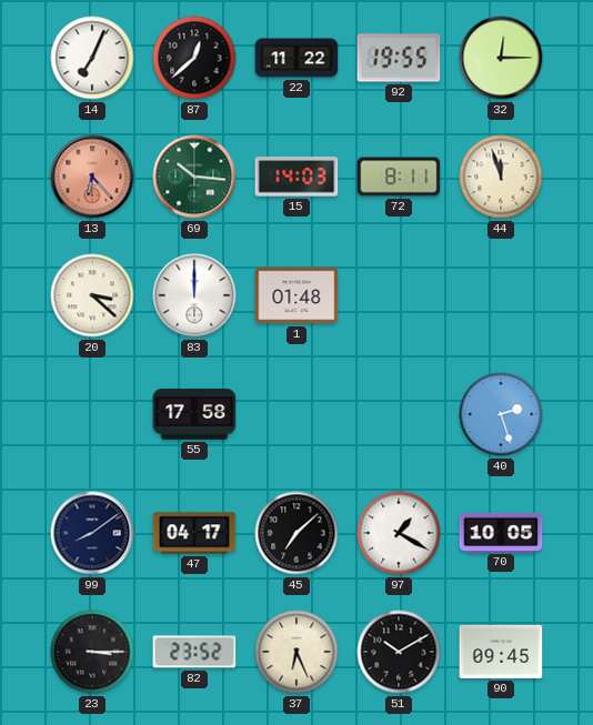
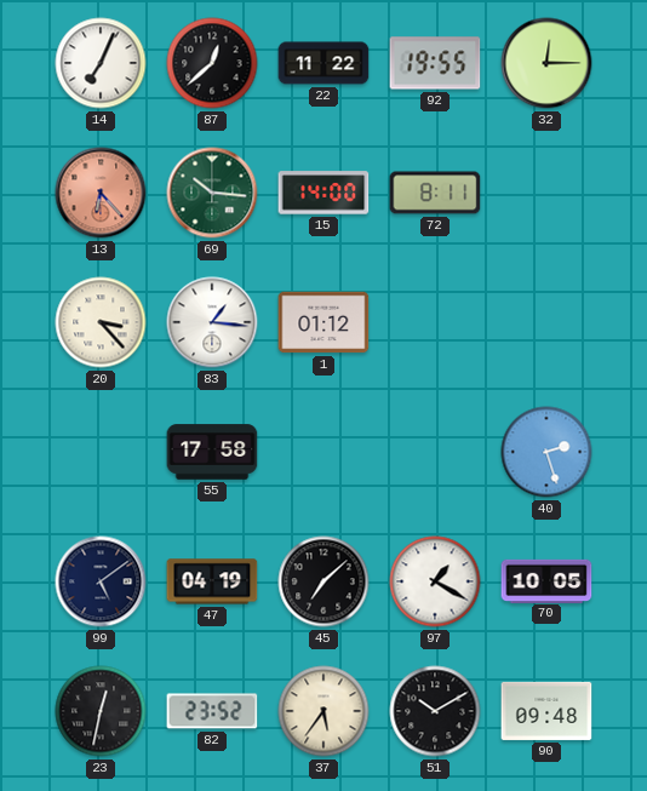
15: 14:03 -> 14:00 (323, 193)
44: 11:57 -> none (501, 177)
20: 3:22 -> 3:23 (101, 322)
83: 12:00 -> 1:16 (212, 322)
1: 01:48 -> 01:12 (323, 322)
99: 8:09 -> 5:09 (101, 581)
47: 04:17 -> 04:19 (212, 581)
23: 3:15 -> 12:32 (101, 711)
37: 6:26 -> 5:36 (323, 711)
90: 09:45 -> 09:48 (546, 711)
